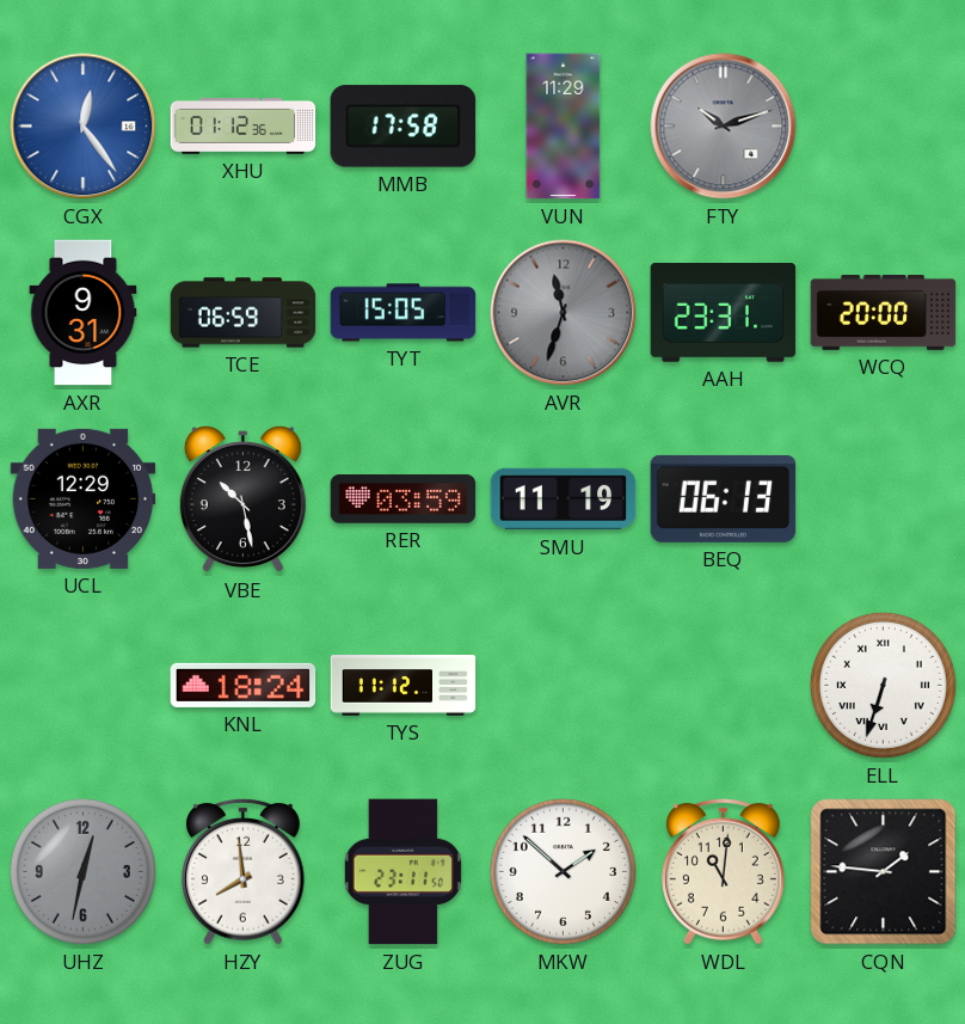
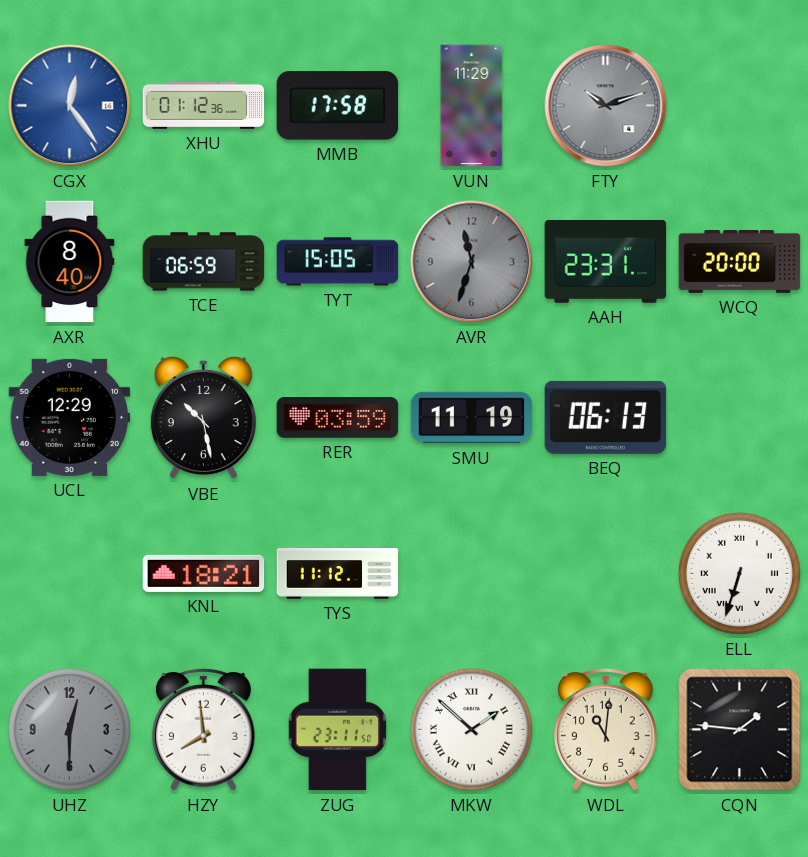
AXR: 9:31 -> 8:40 (70, 262)
KNL: 18:24 -> 18:21 (204, 573)
UHZ: 12:32 -> 12:30 (69, 729)
MKW numerals: Arabic -> Roman (471, 729)
